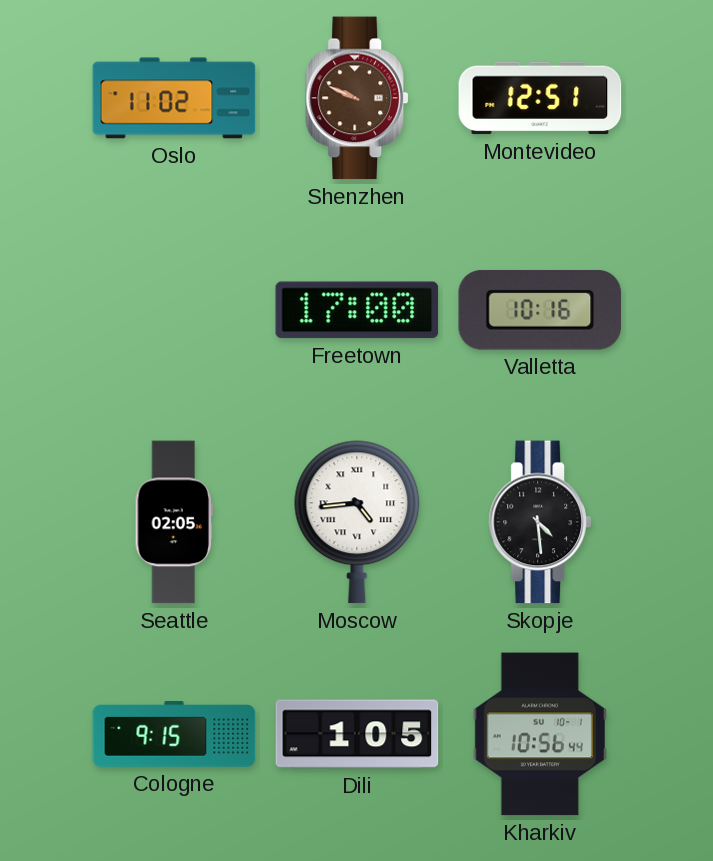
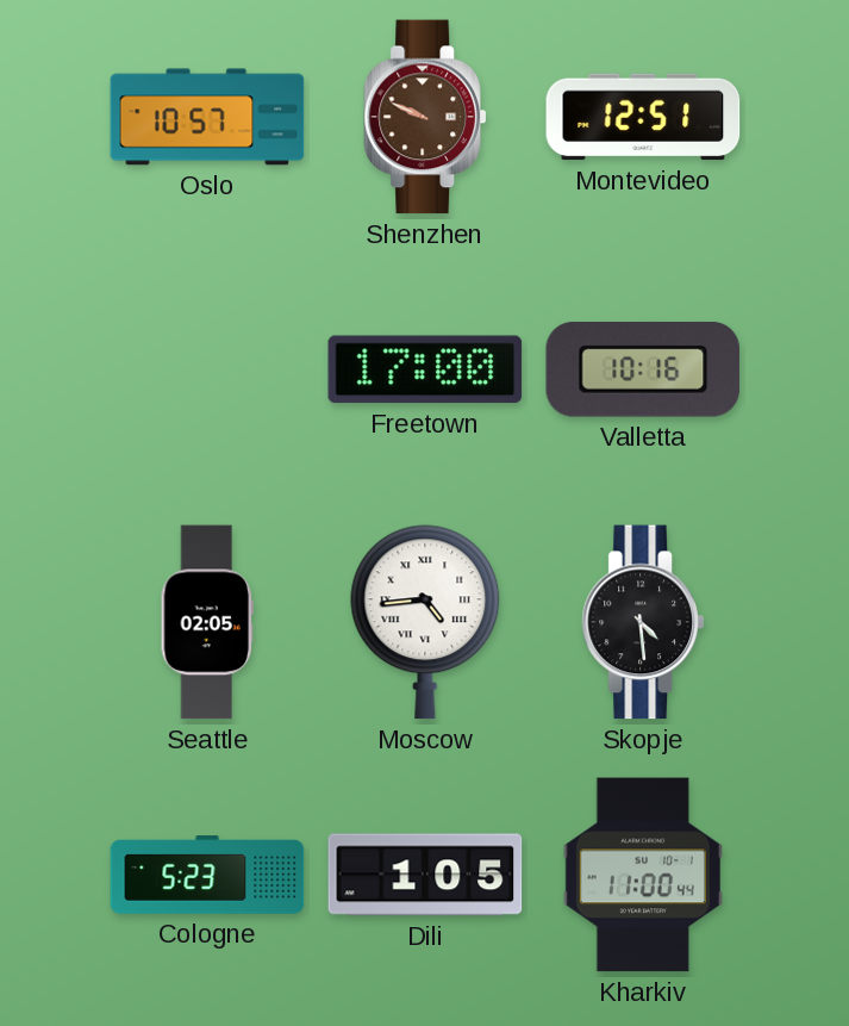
Oslo: 11:02 -> 10:57 (207, 117)
Cologne: 9:15 -> 5:23 (207, 875)
Kharkiv: 10:56 -> 11:00 (643, 875)
